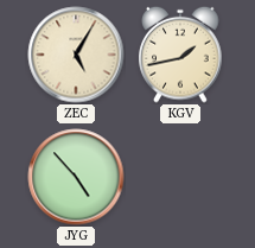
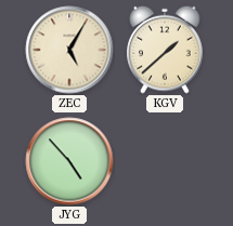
KGV: 1:43 -> 1:38 (165, 50)
